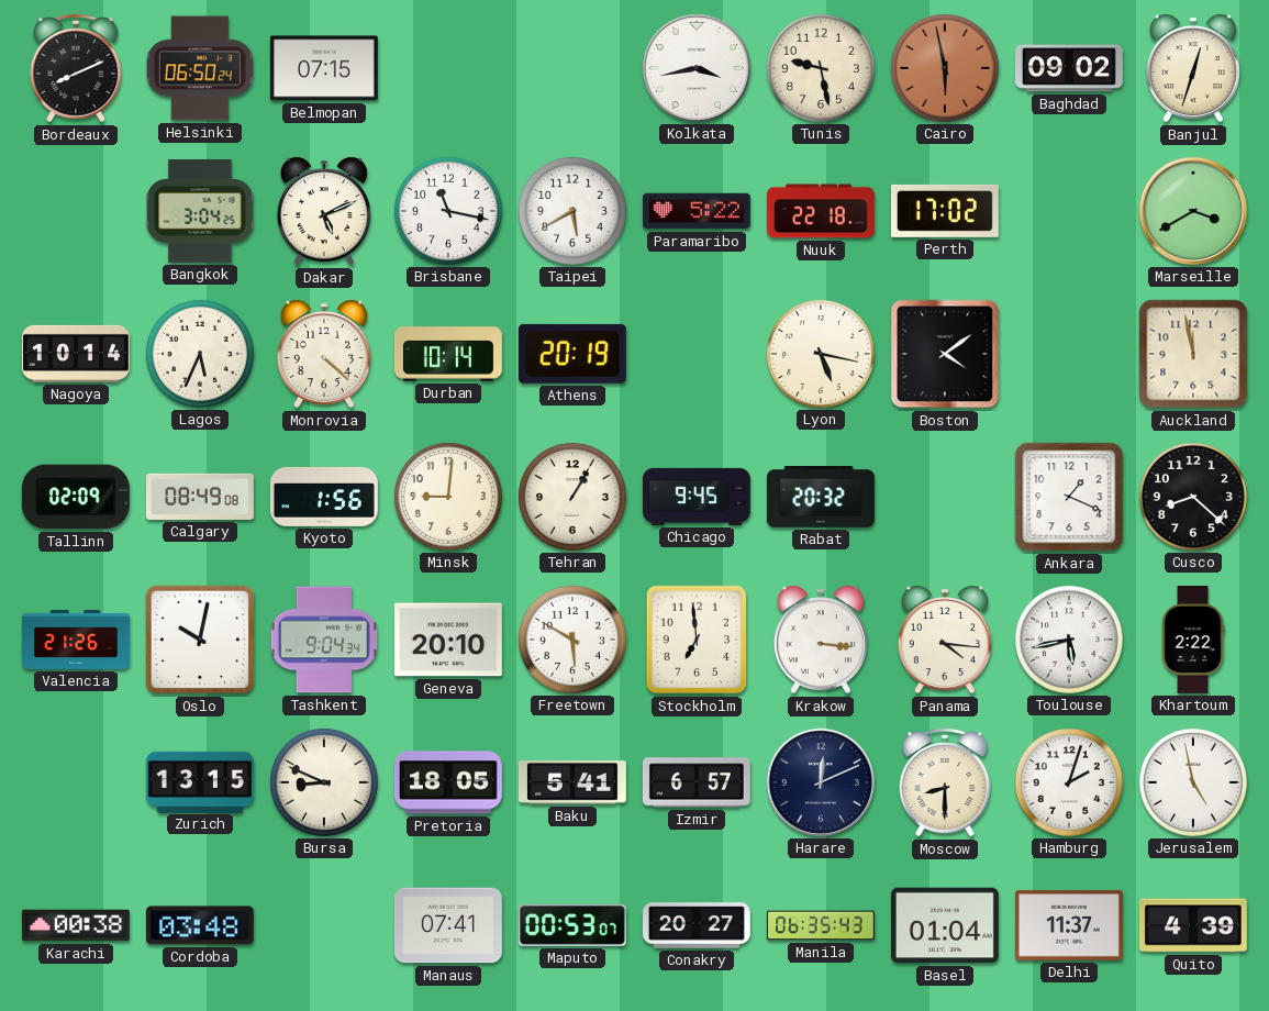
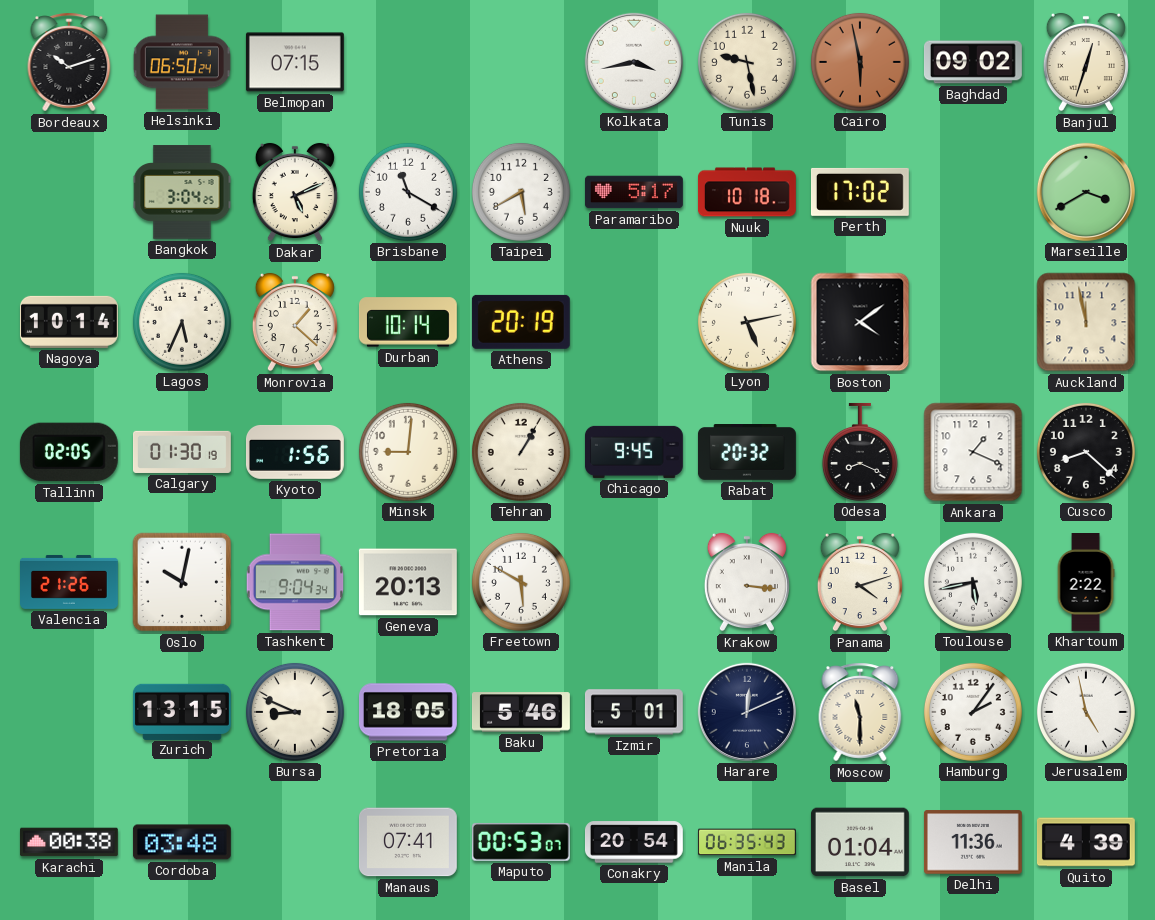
Bordeaux: 8:11 -> 10:12 (69, 62)
Brisbane: 11:17 -> 11:20 (408, 192)
Paramaribo: 5:22 -> 5:17 (634, 192)
Nuuk: 22:18 -> 10:18 (747, 192)
Monrovia: 4:22 -> 1:22 (295, 322)
Lyon: 5:17 -> 5:13 (747, 322)
Tallinn: 02:09 -> 02:05 (69, 452)
Calgary: 08:49 -> 01:30 (183, 452)
Odesa: none -> 8:19 (860, 452)
Geneva: 20:10 -> 20:13 (408, 582)
Stockholm: 6:59 -> none (697, 640)
Panama: 4:16 -> 4:12 (860, 582)
Baku: 5:41 -> 5:46 (521, 712)
Izmir: 6:57 -> 5:01 (634, 712)
Moscow: 8:30 -> 11:30 (860, 712)
Hamburg: 2:03 -> 2:06 (973, 712)
Conakry: 20:27 -> 20:54 (634, 842)
Delhi: 11:37 -> 11:36 (973, 842)
